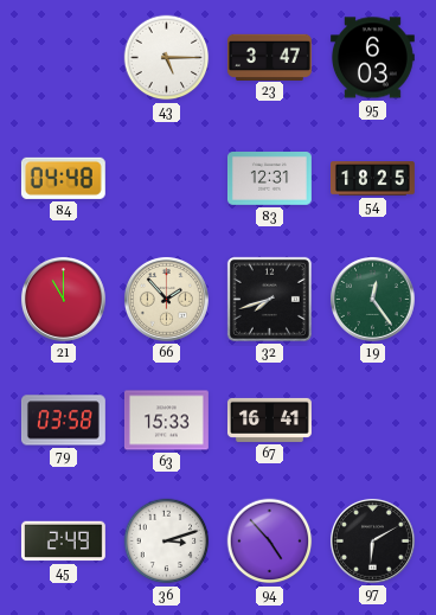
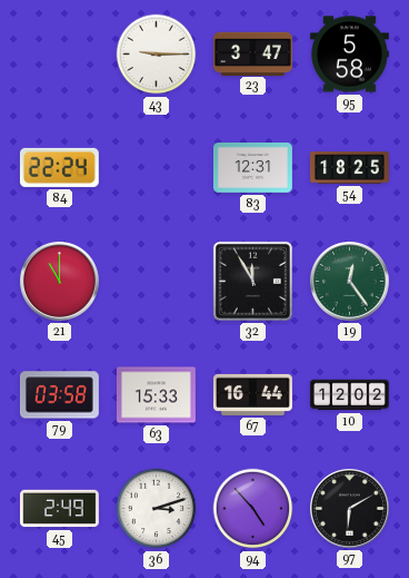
43: 5:15 -> 9:15 (157, 55)
95: 6:03 -> 5:58 (349, 55)
84: 04:48 -> 22:24 (59, 167)
66: 1:53 -> none (166, 299)
32: 7:42 -> 11:55 (252, 281)
67: 16:41 -> 16:44 (252, 394)
10: none -> 12:02 (349, 395)
